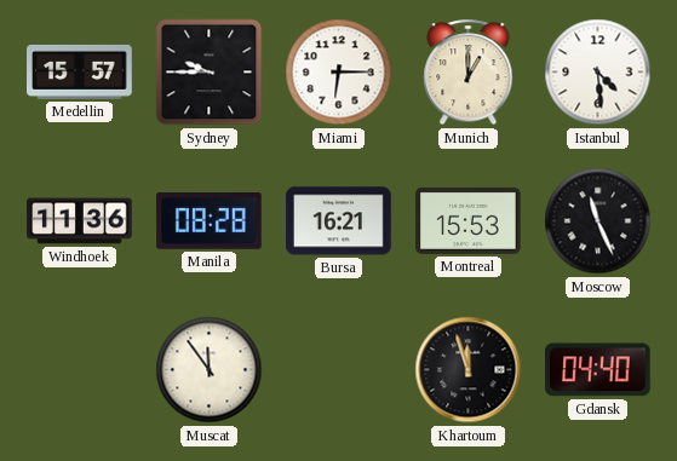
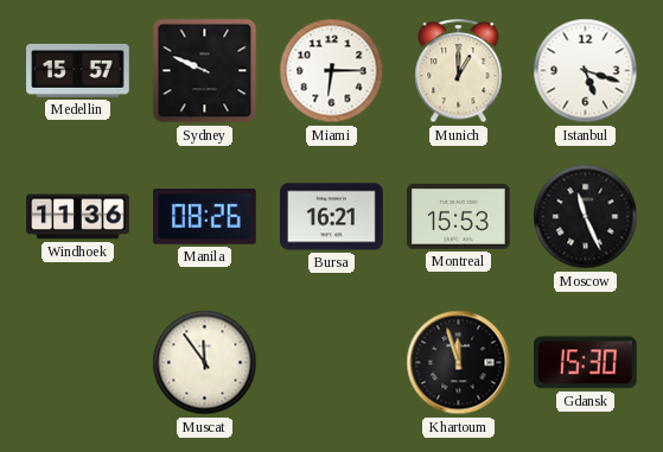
Sydney: 9:45 -> 9:49 (205, 71)
Istanbul: 4:29 -> 5:18 (586, 71)
Manila: 08:28 -> 08:26 (205, 217)
Gdansk: 04:40 -> 15:30 (585, 363)
